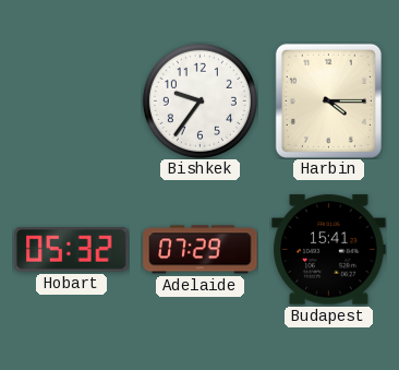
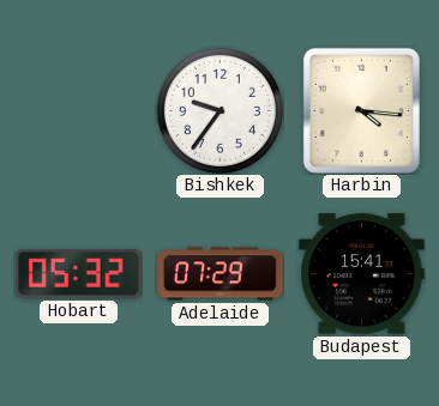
Harbin: 4:15 -> 4:16 (361, 110)
